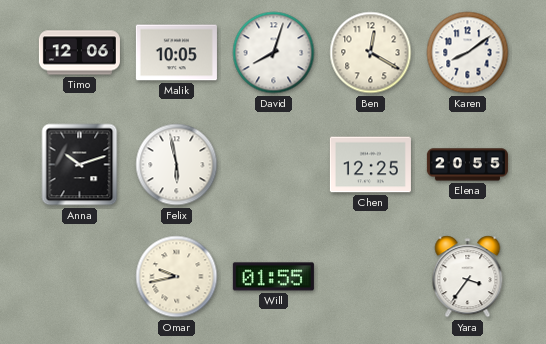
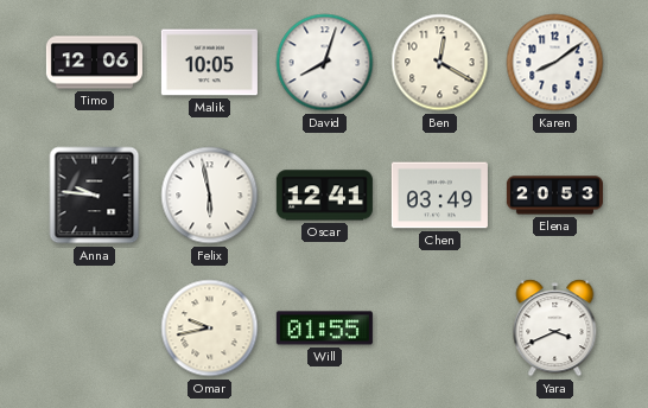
Anna: 10:12 -> 9:46 (95, 196)
Oscar: none -> 12:41 (324, 196)
Chen: 12:25 -> 03:49 (439, 196)
Elena: 20:55 -> 20:53 (554, 196)
Yara: 3:36 -> 3:41 (555, 329)
